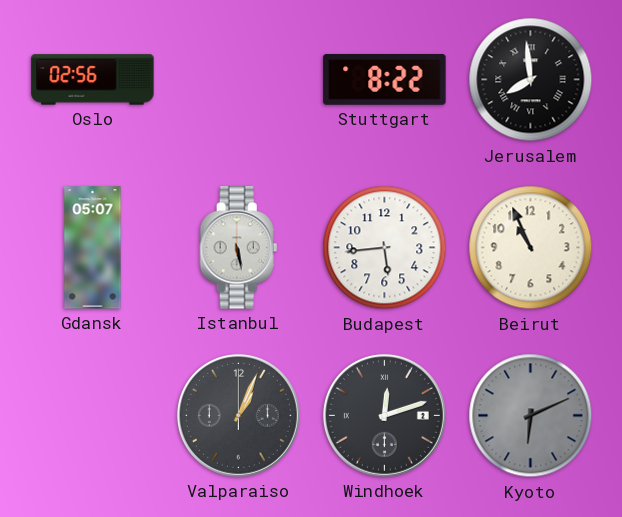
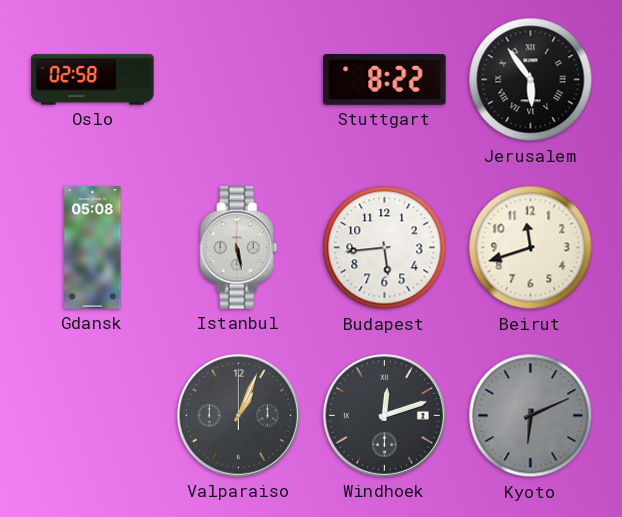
Oslo: 02:56 -> 02:58 (93, 80)
Jerusalem: 7:59 -> 5:54 (531, 80)
Gdansk: 05:07 -> 05:08 (93, 248)
Beirut: 10:56 -> 11:42 (531, 248)
